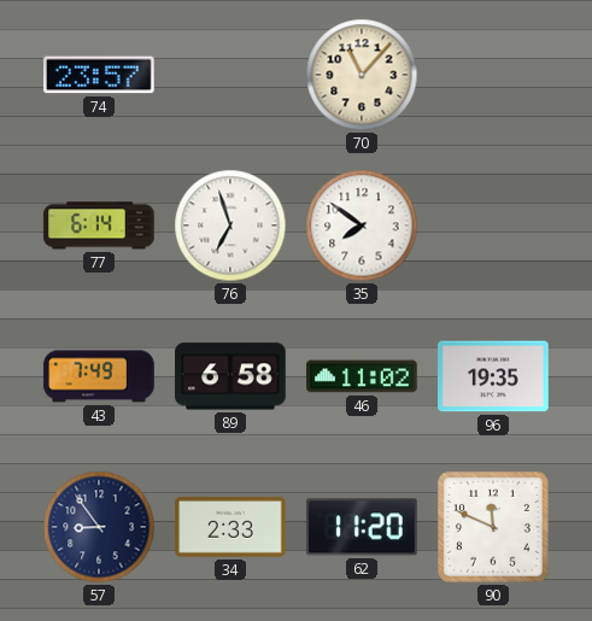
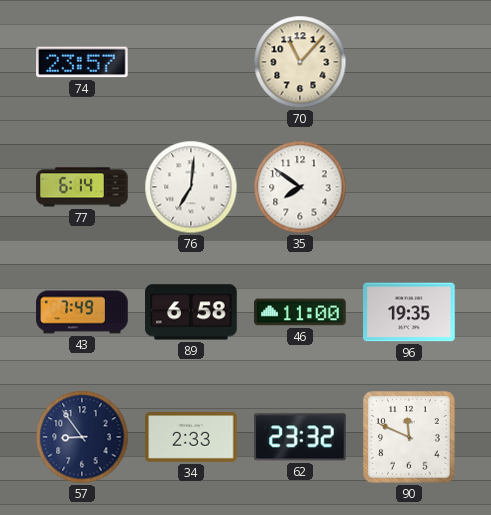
76: 6:57 -> 7:01 (191, 187)
46: 11:02 -> 11:00 (300, 312)
62: 11:20 -> 23:32 (301, 437)
